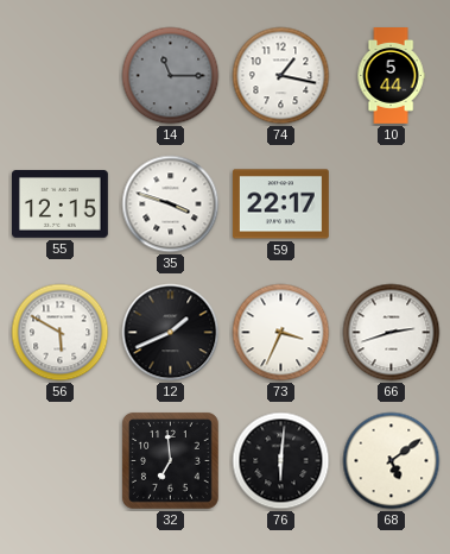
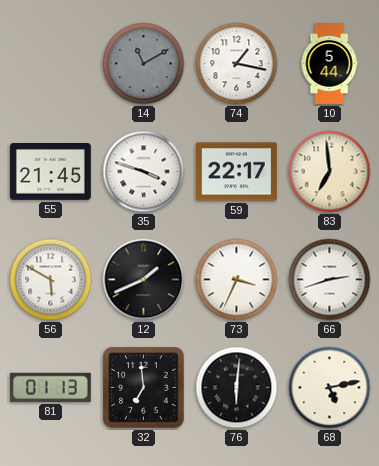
14: 11:15 -> 11:10 (144, 64)
55: 12:15 -> 21:45 (51, 172)
83: none -> 6:59 (330, 172)
81: none -> 01:13 (50, 387)
68: 5:09 -> 5:13 (330, 388)
